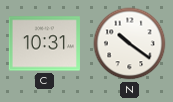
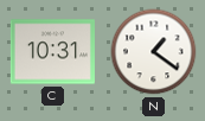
N: 10:21 -> 1:21 (154, 52)
